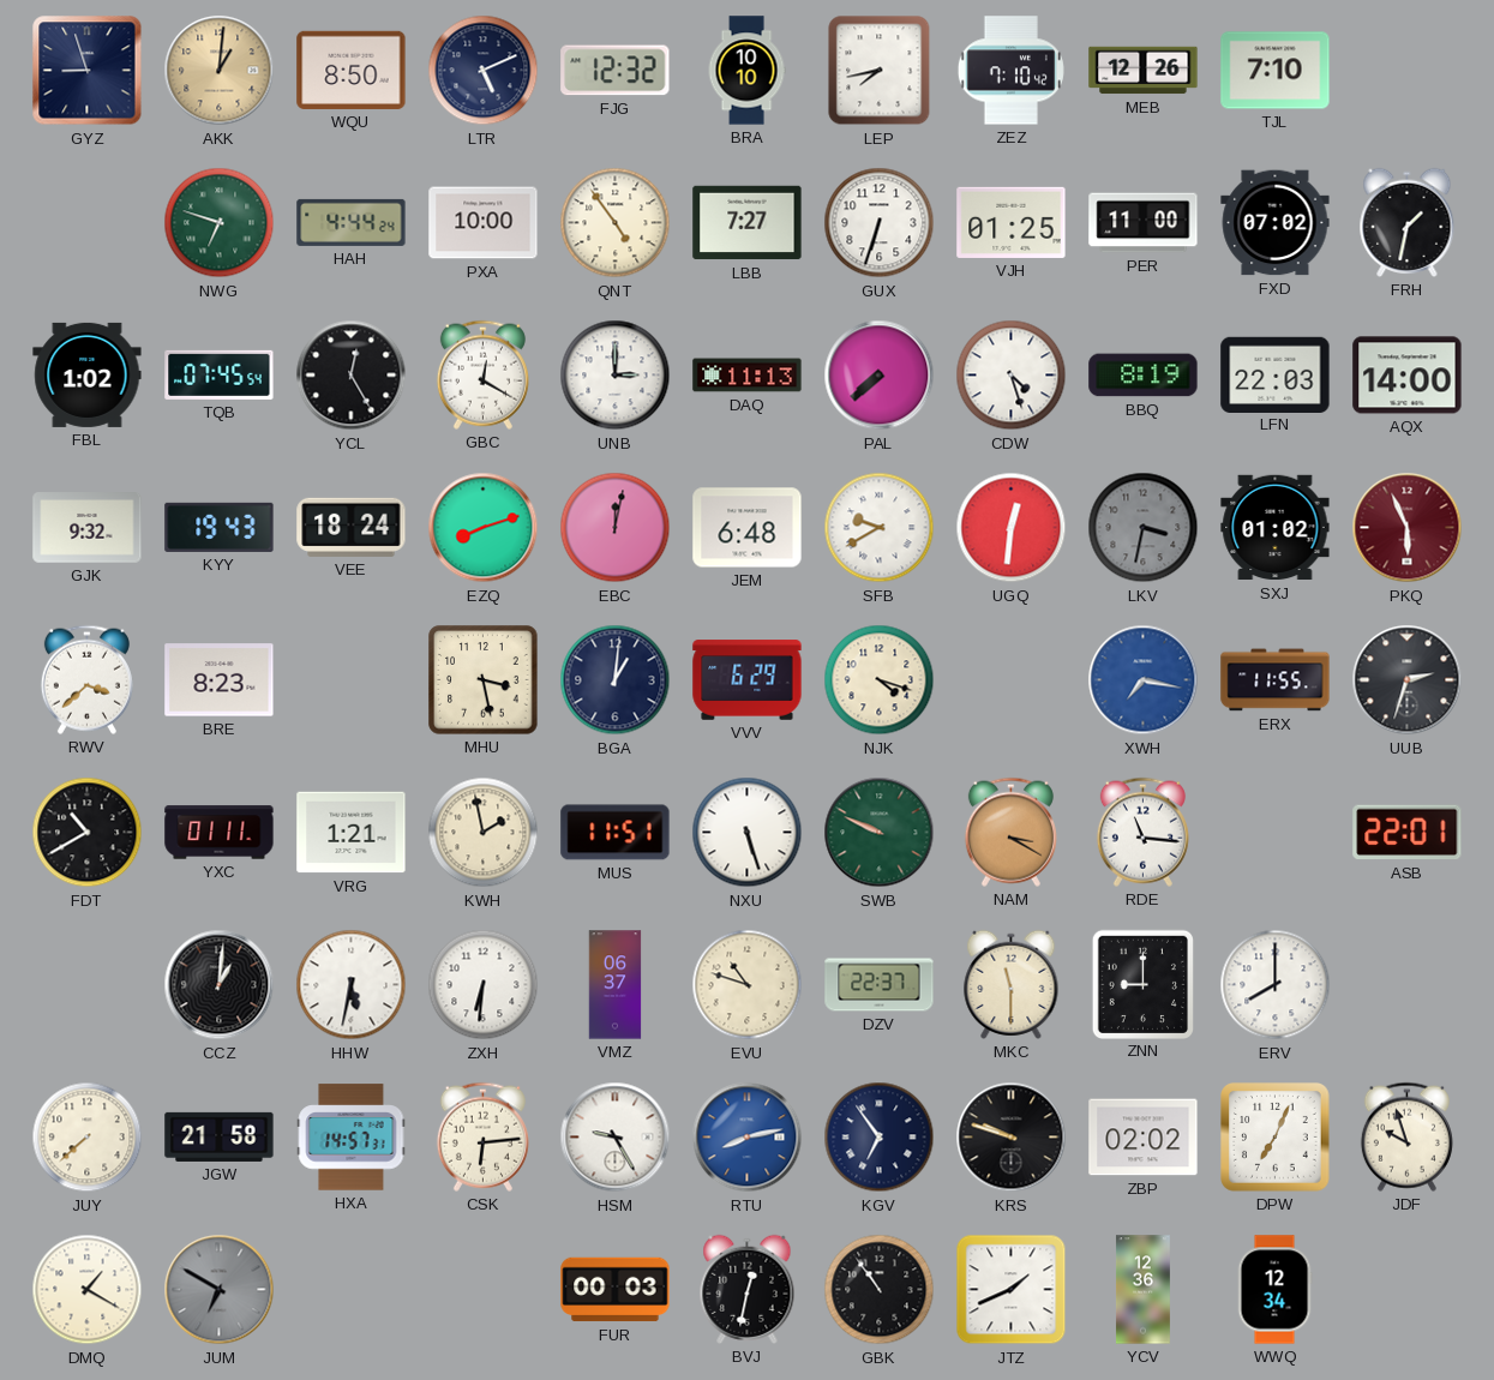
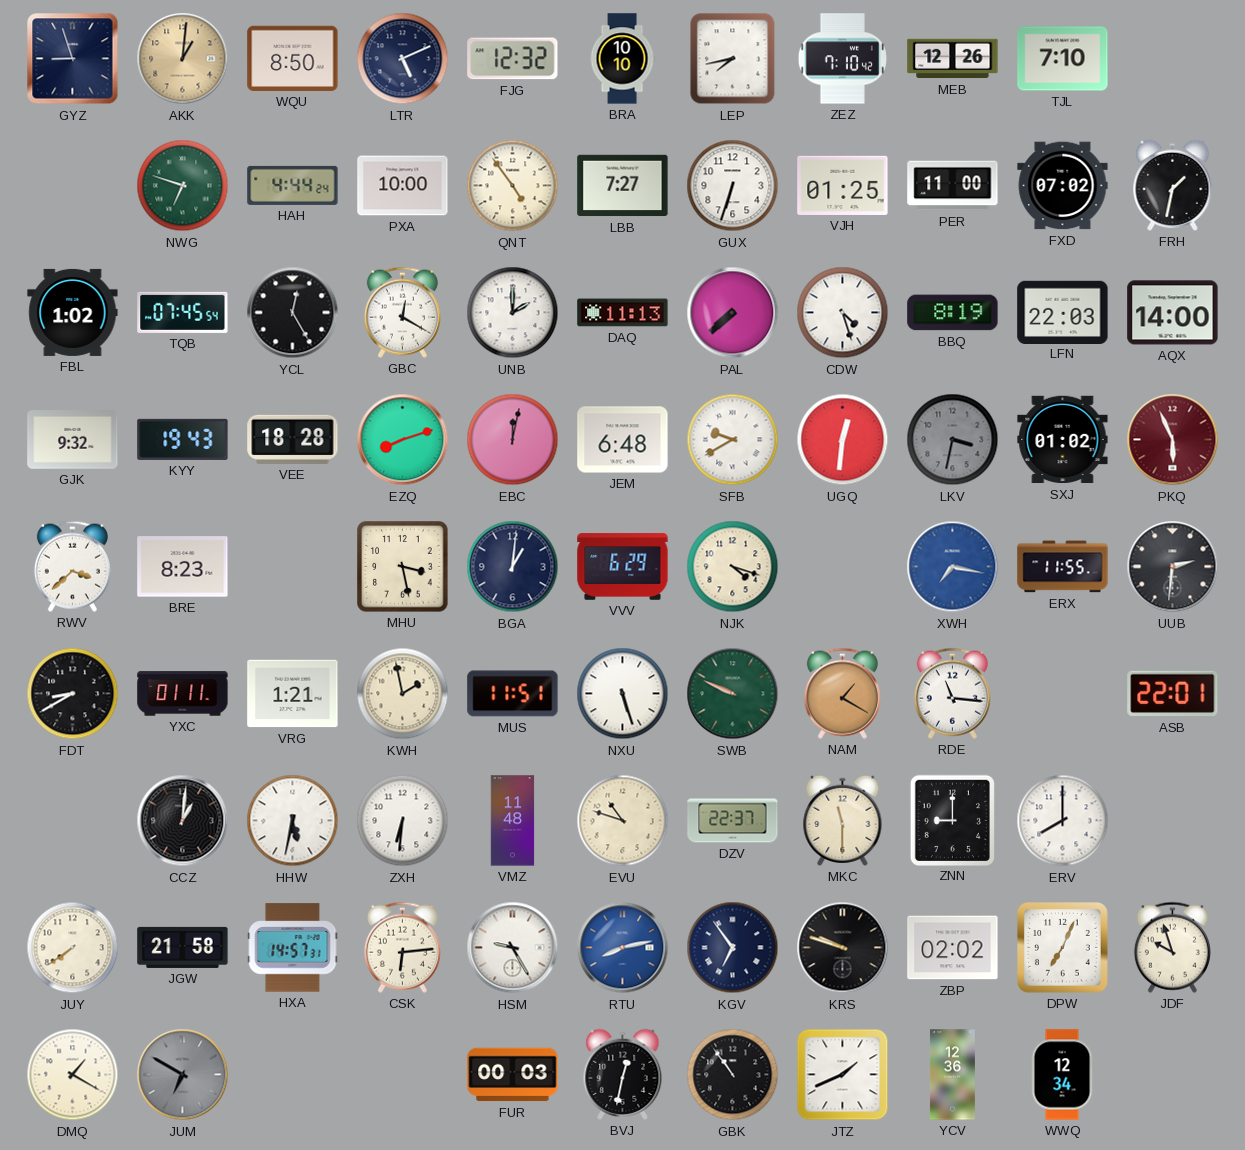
UNB: 3:00 -> 2:00 (513, 313)
VEE: 18:24 -> 18:28 (293, 439)
UUB: 2:33 -> 2:31 (1173, 567)
FDT: 10:40 -> 8:40 (73, 694)
NAM: 3:20 -> 1:20 (842, 693)
VMZ: 06:37 -> 11:48 (513, 821)
JUY: 7:38 -> 7:39 (73, 948)
